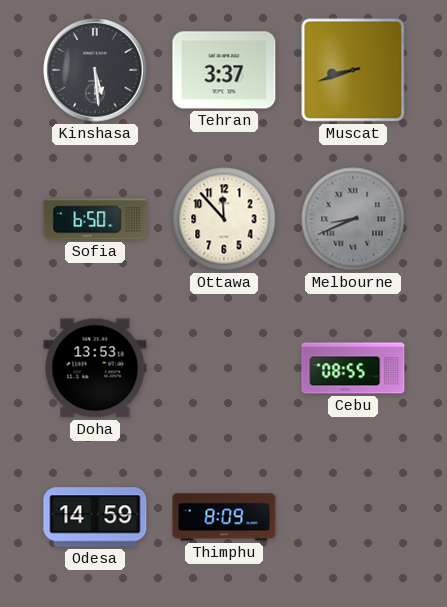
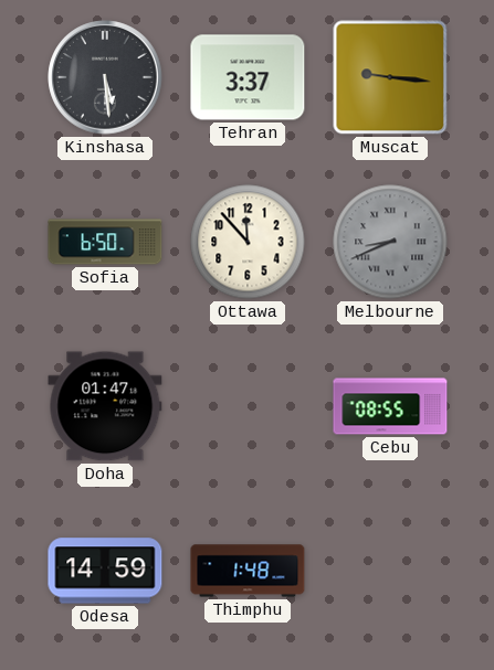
Muscat: 8:42 -> 9:16 (390, 77)
Doha: 13:53 -> 01:47 (105, 406)
Thimphu: 8:09 -> 1:48 (248, 571)
